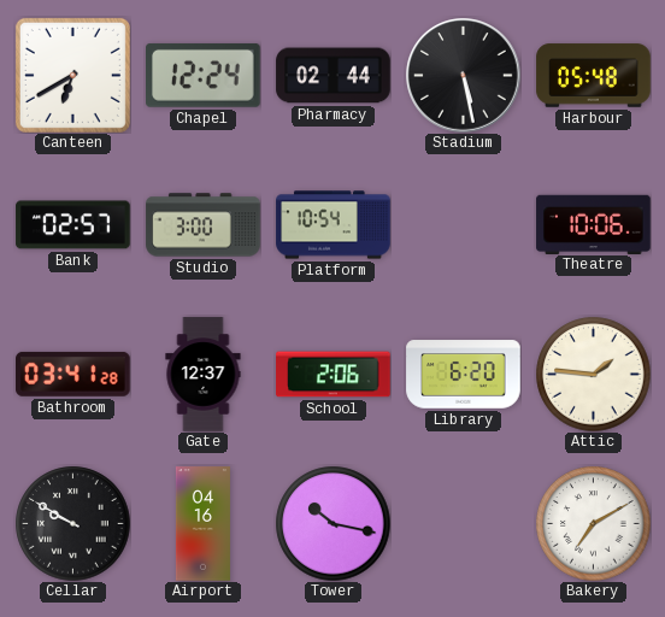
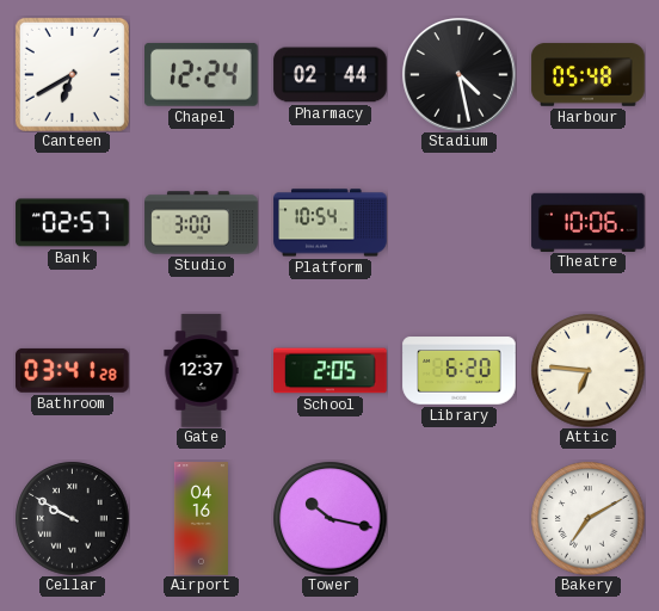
Stadium: 5:28 -> 4:28 (460, 75)
School: 2:06 -> 2:05 (331, 371)
Attic: 1:46 -> 6:46 (587, 370)
